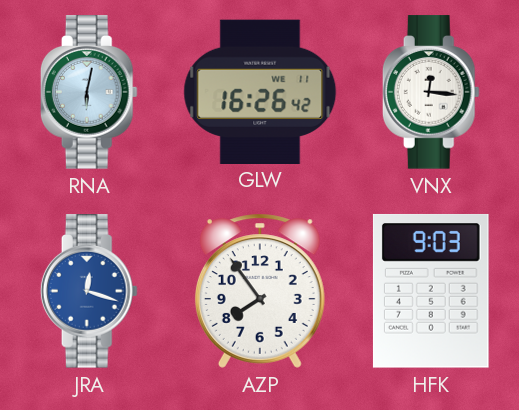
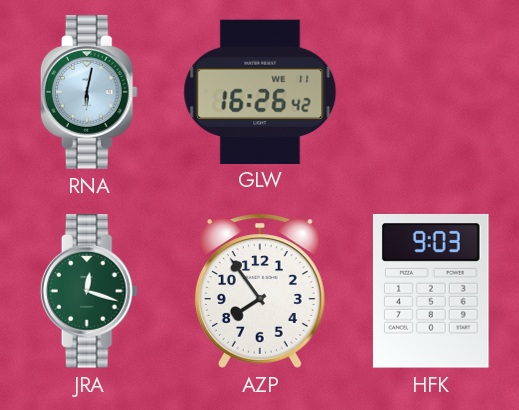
VNX: 12:16 -> none (431, 92)
JRA dial: blue -> green (89, 291)
